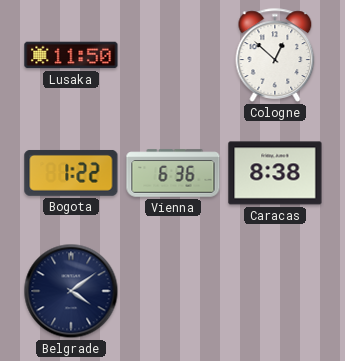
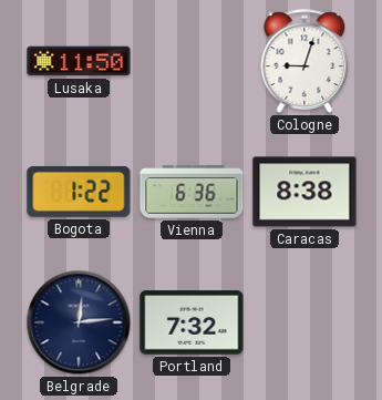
Cologne: 12:52 -> 9:03 (304, 61)
Belgrade: 4:09 -> 12:14 (79, 322)
Portland: none -> 7:32 (192, 322)
